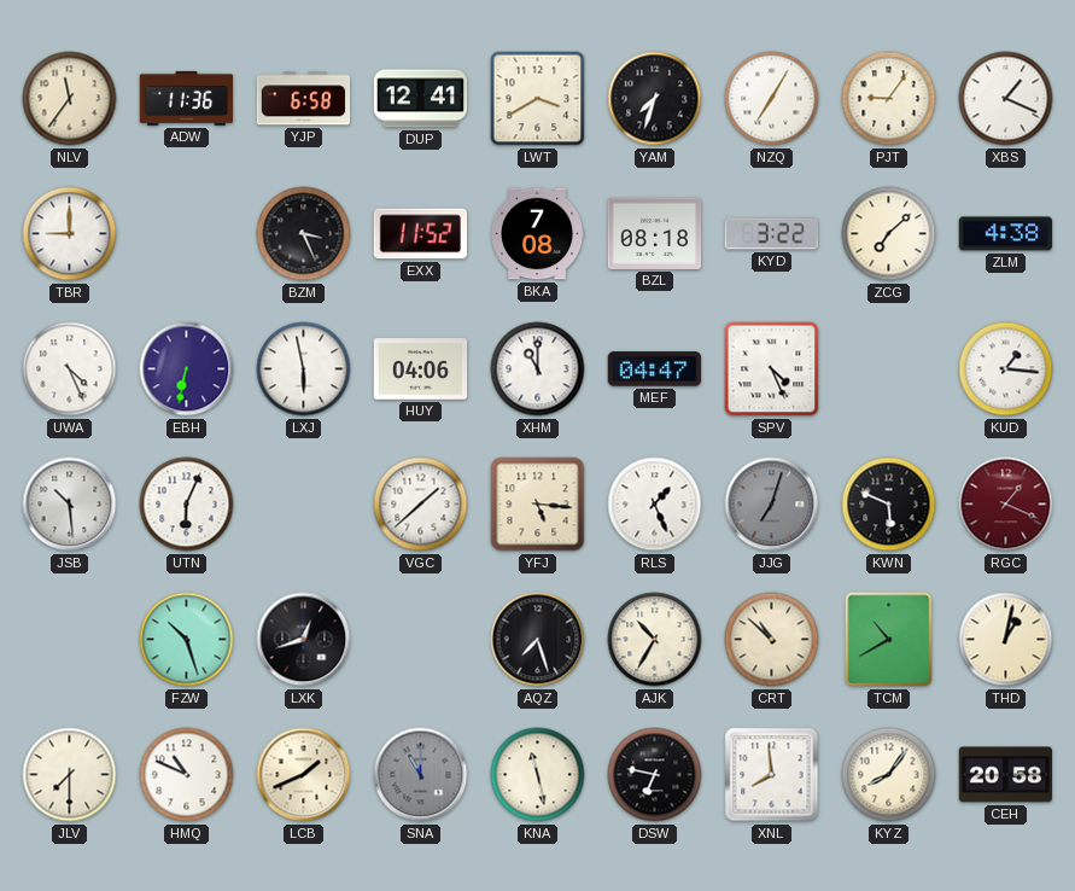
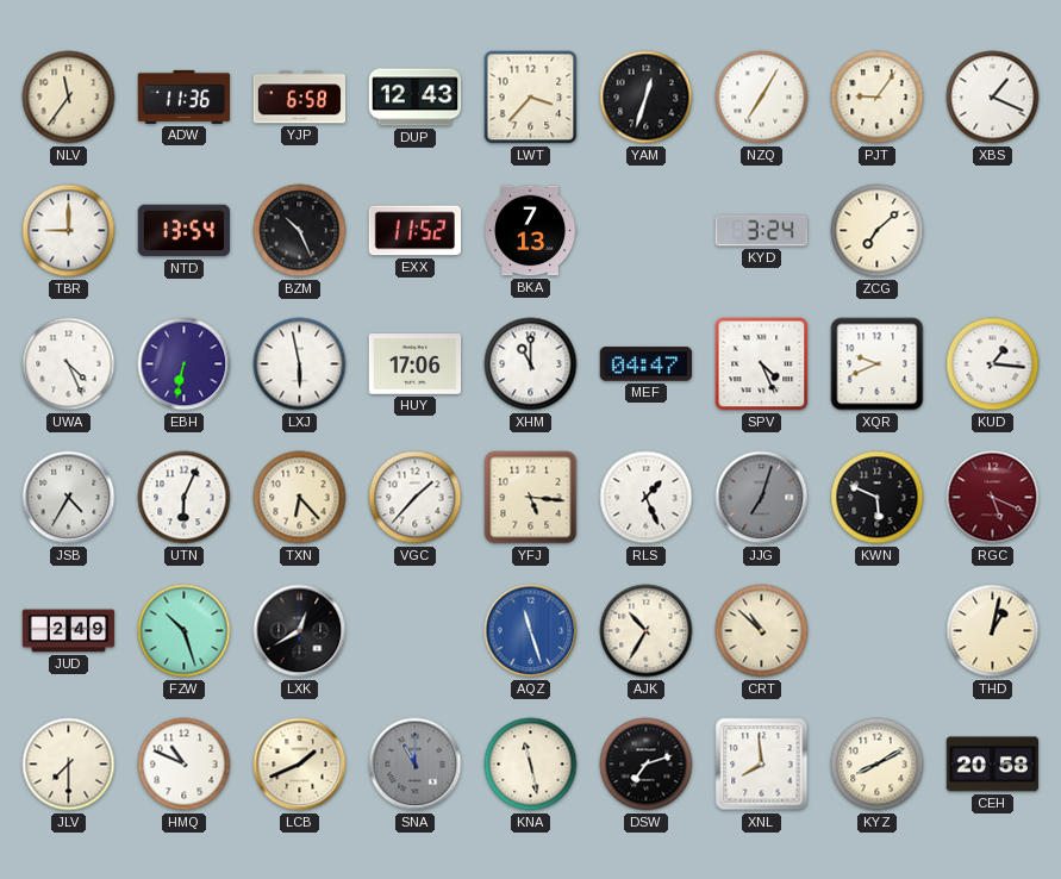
DUP: 12:41 -> 12:43 (416, 98)
LWT: 3:40 -> 3:37 (531, 98)
YAM: 7:33 -> 12:33 (647, 98)
NTD: none -> 13:54 (185, 231)
BZM: 3:26 -> 10:26 (300, 231)
BKA: 7:08 -> 7:13 (531, 231)
BZL: 08:18 -> none (655, 233)
KYD: 3:22 -> 3:24 (761, 231)
ZLM: 4:38 -> none (1006, 234)
HUY: 04:06 -> 17:06 (416, 364)
XQR: none -> 9:41 (878, 364)
JSB: 10:29 -> 4:35 (69, 498)
TXN: none -> 6:23 (300, 498)
VGC: 1:38 -> 1:37 (416, 498)
RGC: 1:19 -> 5:19 (993, 498)
JUD: none -> 2:49 (69, 631)
LXK: 12:42 -> 12:40 (300, 631)
AQZ: 7:27 -> 11:27 (531, 631)
AQZ dial: black -> blue (531, 631)
TCM: 10:40 -> none (889, 640)
DSW: 6:47 -> 7:12 (647, 765)
KYZ: 8:06 -> 8:10 (878, 765)
